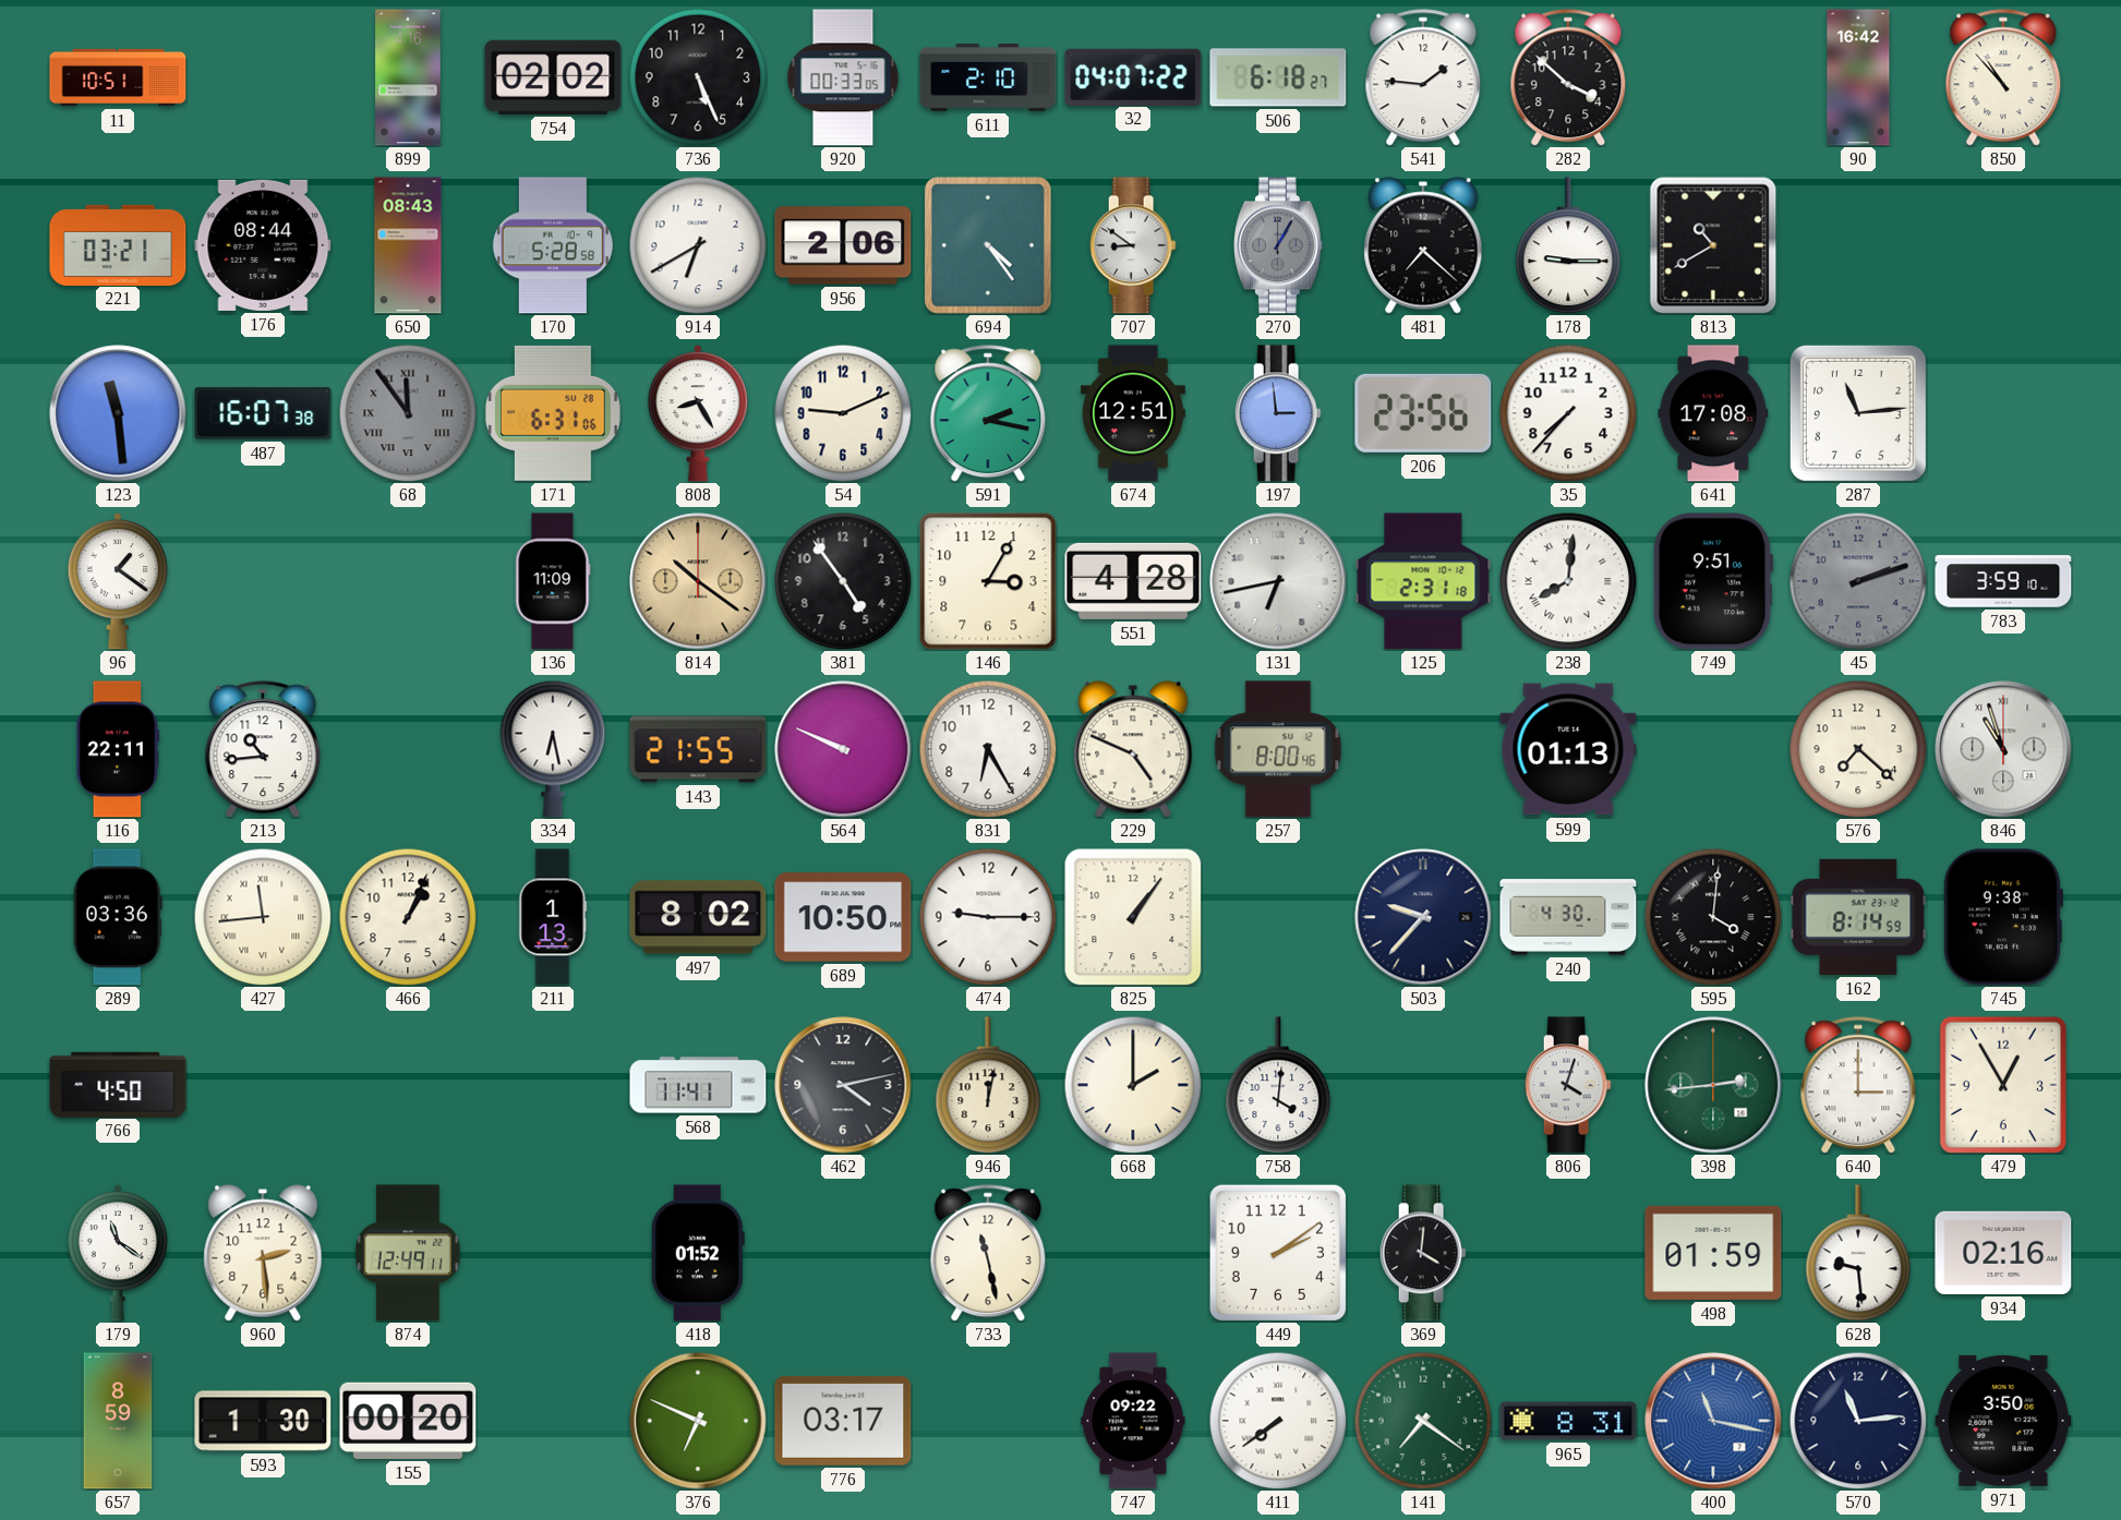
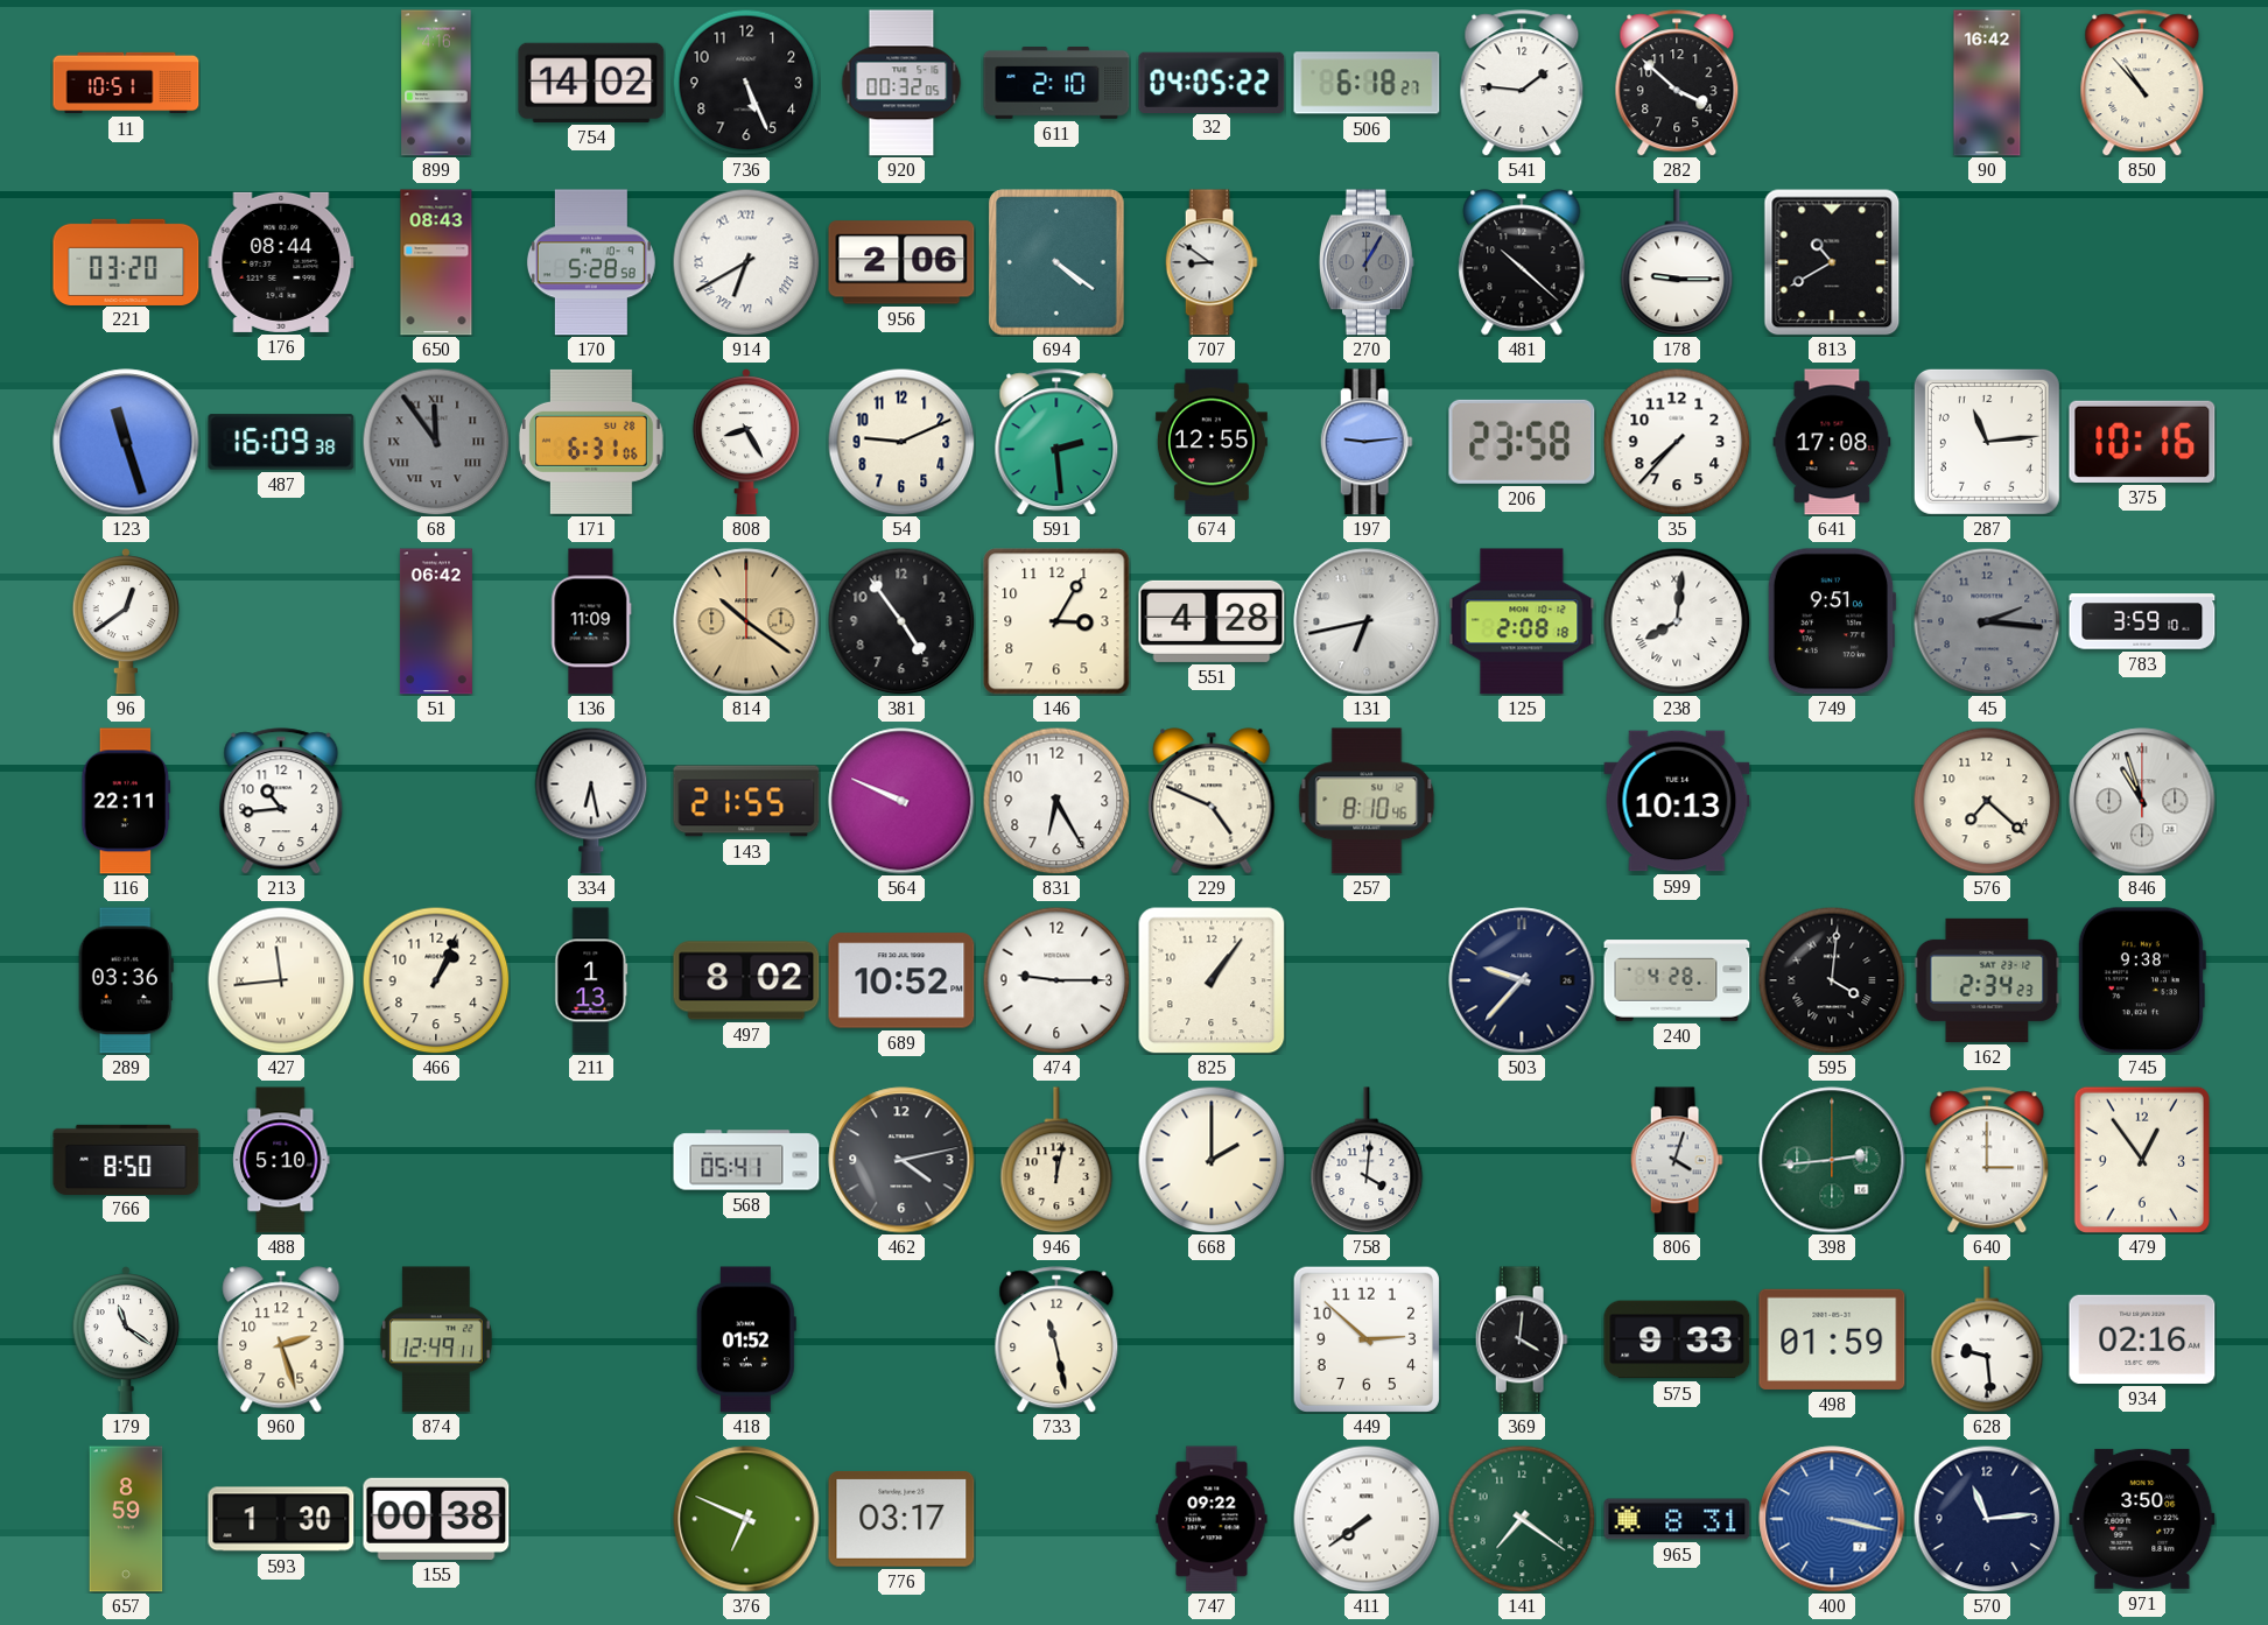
754: 02:02 -> 14:02 (591, 83)
920: 00:33 -> 00:32 (901, 83)
32: 04:07 -> 04:05 (1212, 82)
221: 03:21 -> 03:20 (126, 261)
914 numerals: Arabic -> Roman (746, 262)
694: 4:24 -> 4:21 (1058, 262)
481: 7:22 -> 10:22 (1522, 262)
123: 11:29 -> 11:27 (126, 442)
487: 16:07 -> 16:09 (281, 442)
591: 2:17 -> 2:29 (1056, 442)
674: 12:51 -> 12:55 (1212, 442)
197: 2:59 -> 9:14 (1367, 442)
206: 23:56 -> 23:58 (1522, 442)
375: none -> 10:16 (2142, 442)
96: 1:21 -> 12:39 (126, 622)
51: none -> 06:42 (436, 621)
125: 2:31 -> 2:08 (1522, 621)
45: 2:12 -> 2:16 (1987, 621)
257: 8:00 -> 8:10 (1367, 801)
599: 01:13 -> 10:13 (1677, 801)
689: 10:50 -> 10:52 (901, 980)
240: 4:30 -> 4:28 (1677, 980)
162: 8:14 -> 2:34 (1987, 980)
766: 4:50 -> 8:50 (126, 1159)
488: none -> 5:10 (281, 1160)
568: 11:41 -> 05:41 (746, 1160)
479: 12:55 -> 12:54 (2142, 1160)
960: 2:29 -> 2:27 (281, 1339)
449: 2:09 -> 2:52 (1367, 1339)
575: none -> 9:33 (1677, 1339)
155: 00:20 -> 00:38 (436, 1519)
400: 11:17 -> 3:17 (1832, 1519)
